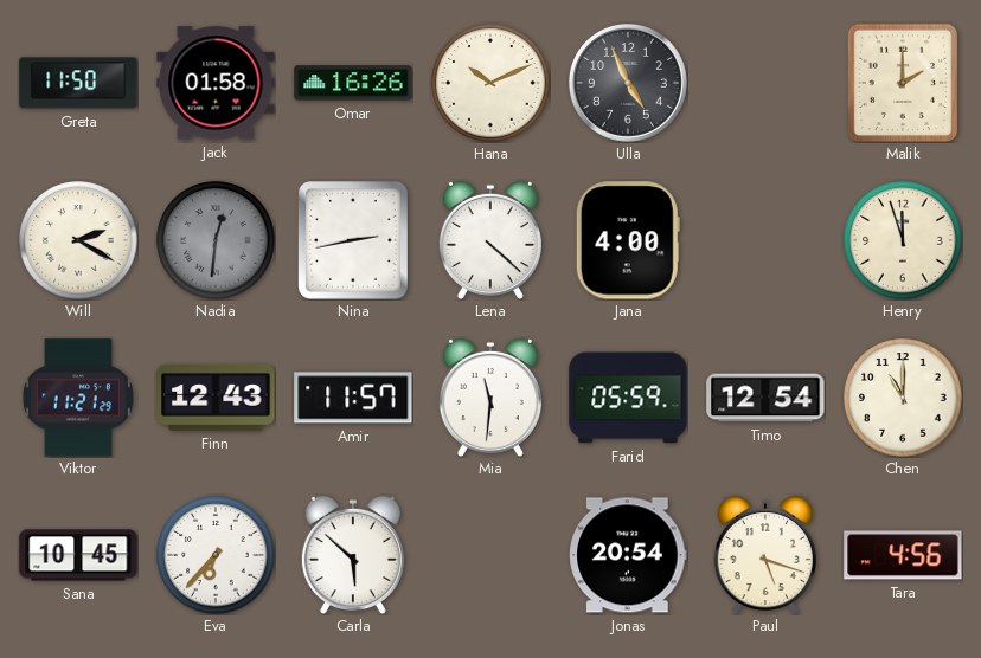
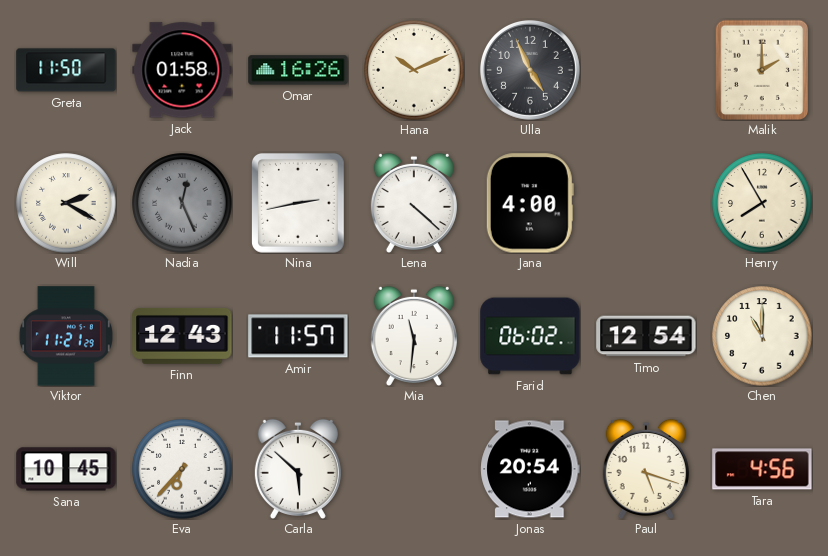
Nadia: 12:31 -> 12:26 (182, 203)
Henry: 11:57 -> 7:55 (762, 203)
Farid: 05:59 -> 06:02 (530, 336)
